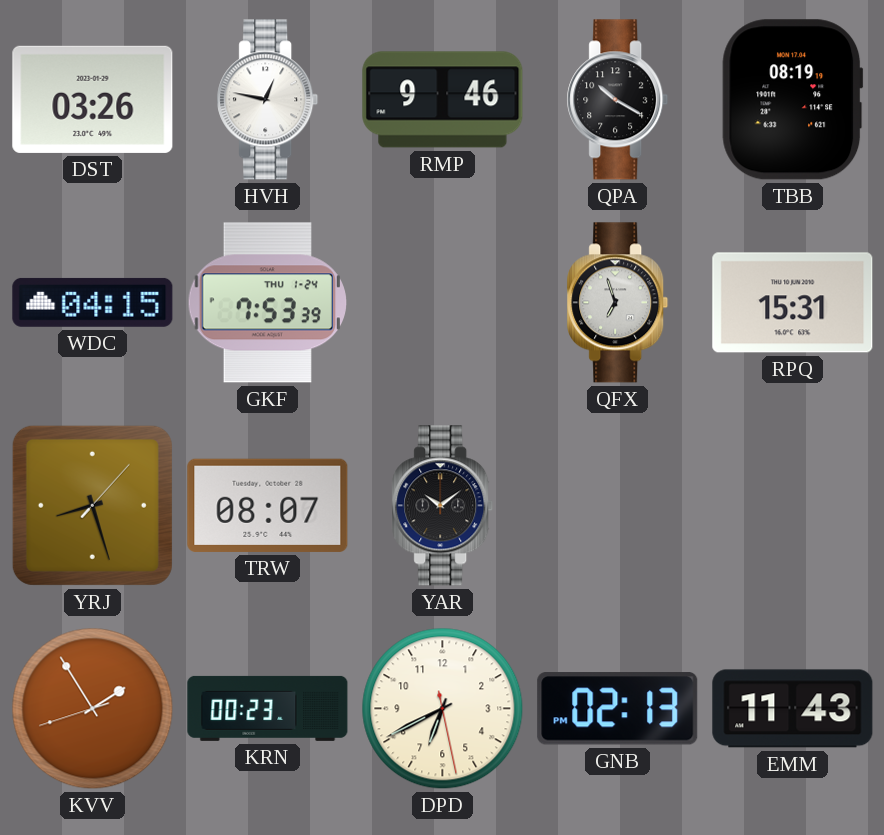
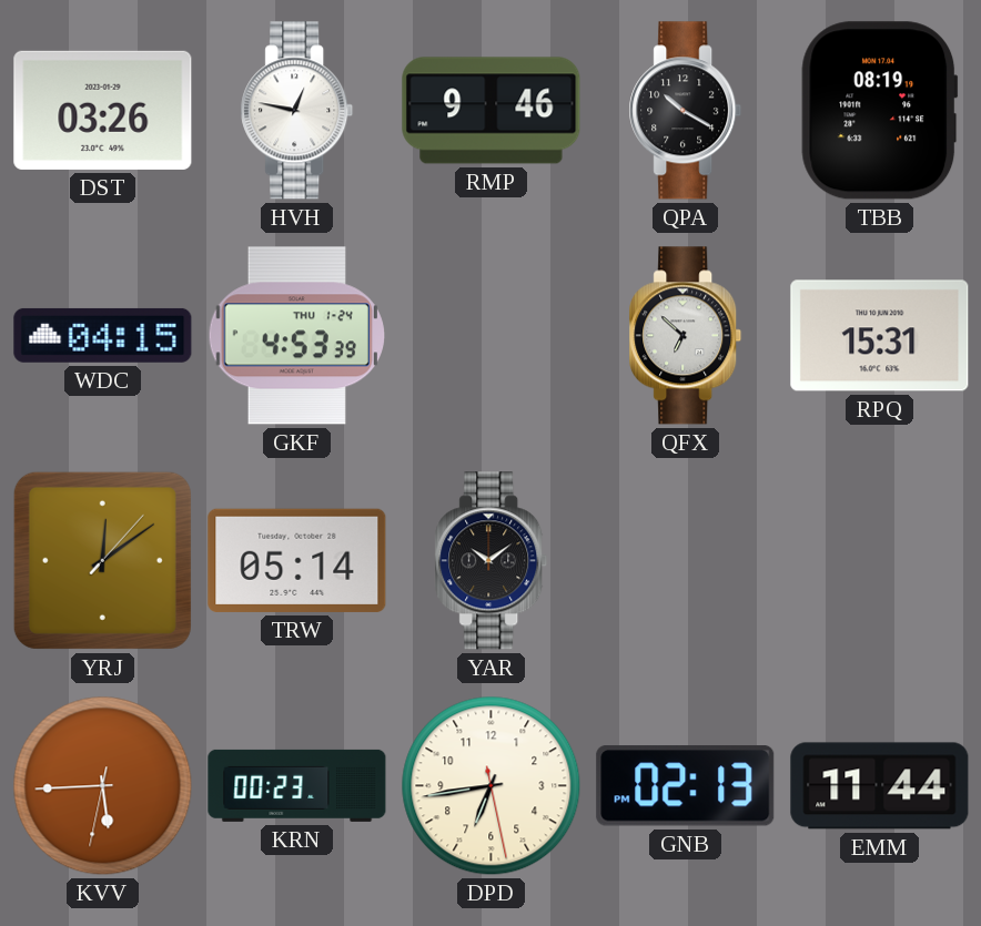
GKF: 7:53 -> 4:53 (296, 336)
QFX: 6:57 -> 6:52 (686, 336)
YRJ: 8:27 -> 12:09 (102, 560)
TRW: 08:07 -> 05:14 (297, 560)
KVV: 1:54 -> 5:44 (103, 786)
DPD: 6:40 -> 6:43 (492, 786)
EMM: 11:43 -> 11:44 (880, 786)
